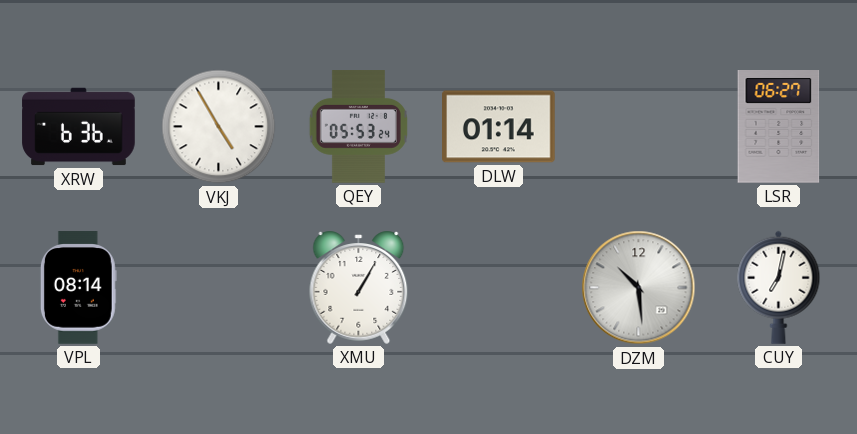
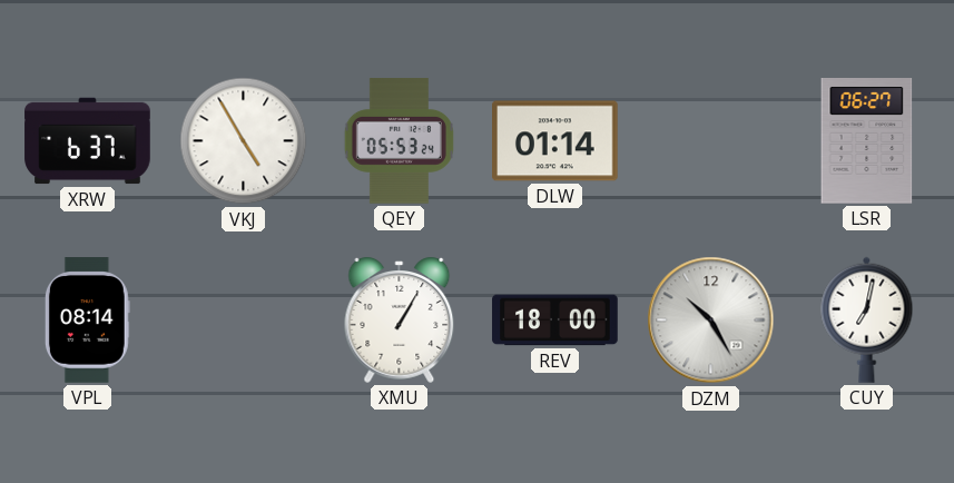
XRW: 6:36 -> 6:37 (88, 141)
REV: none -> 18:00 (555, 321)
DZM: 10:29 -> 10:25 (711, 321)
